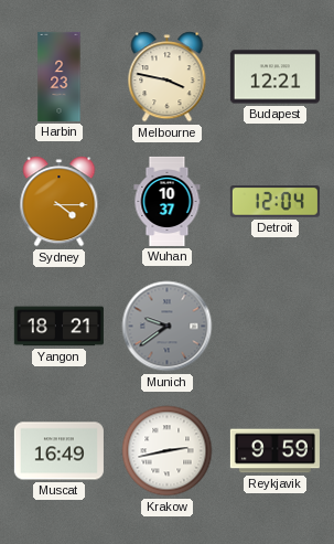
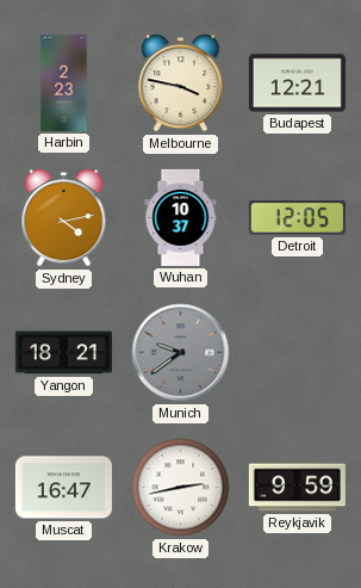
Sydney: 4:15 -> 4:13 (64, 218)
Detroit: 12:04 -> 12:05 (297, 218)
Muscat: 16:49 -> 16:47 (63, 488)
